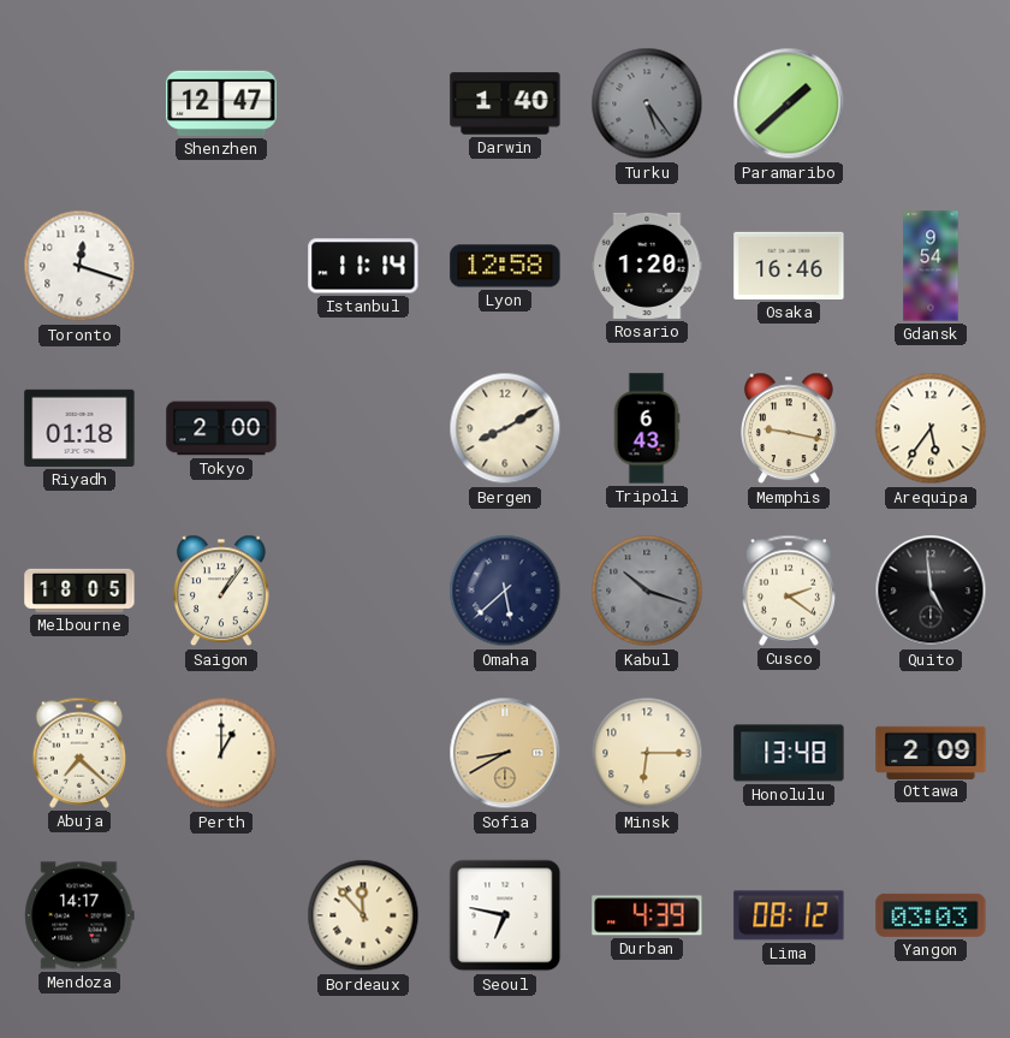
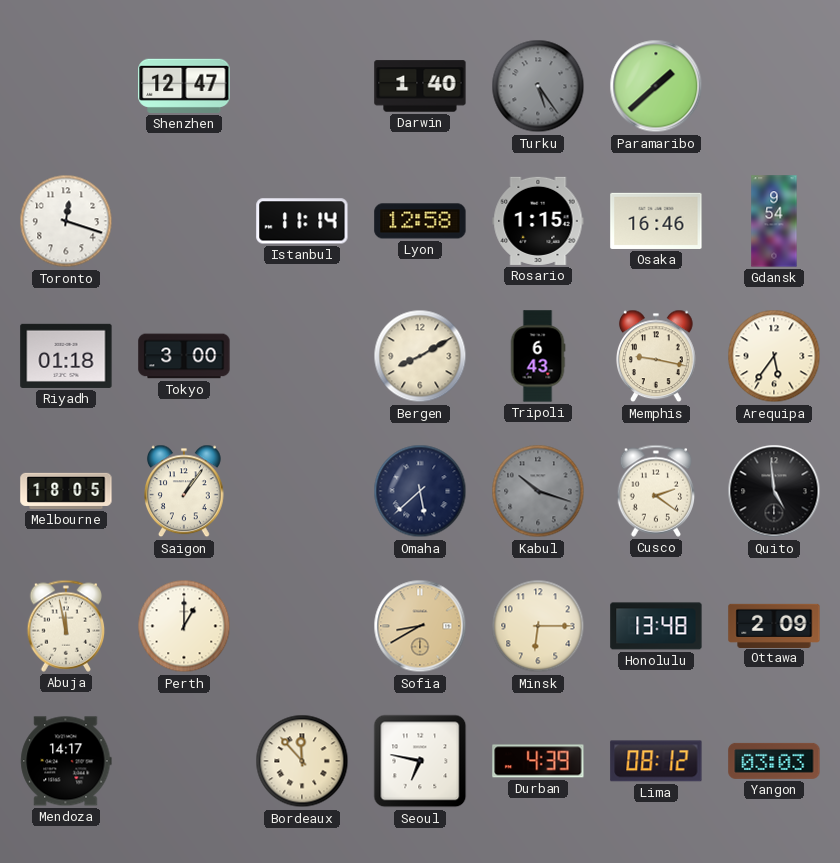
Rosario: 1:20 -> 1:15 (538, 221)
Tokyo: 2:00 -> 3:00 (184, 356)
Abuja: 7:22 -> 11:58 (66, 626)
